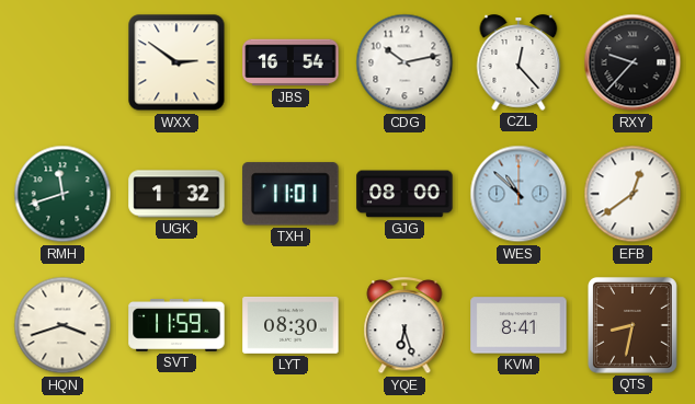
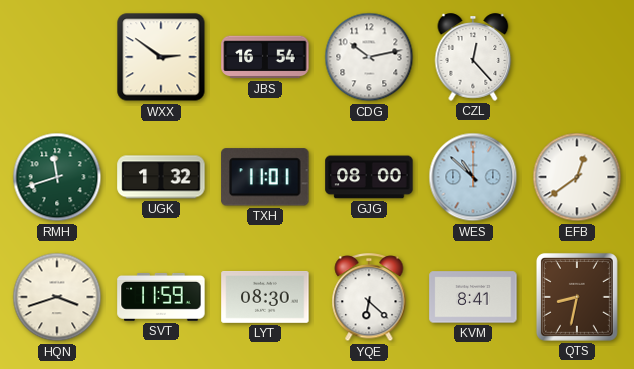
RXY: 9:37 -> none (633, 62)
YQE: 6:27 -> 6:22 (369, 298)
